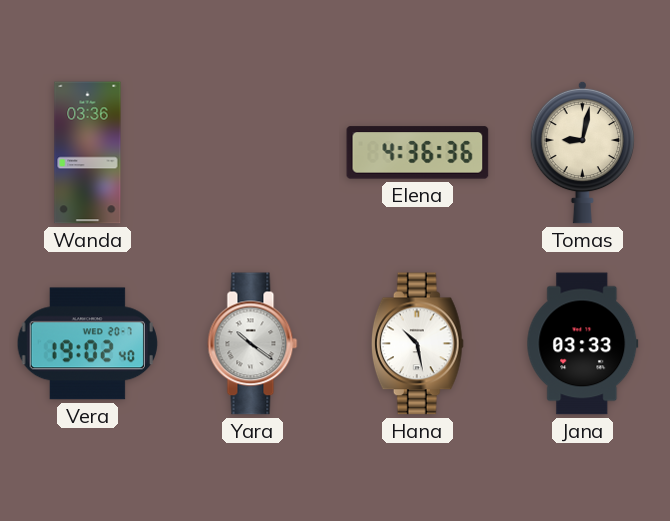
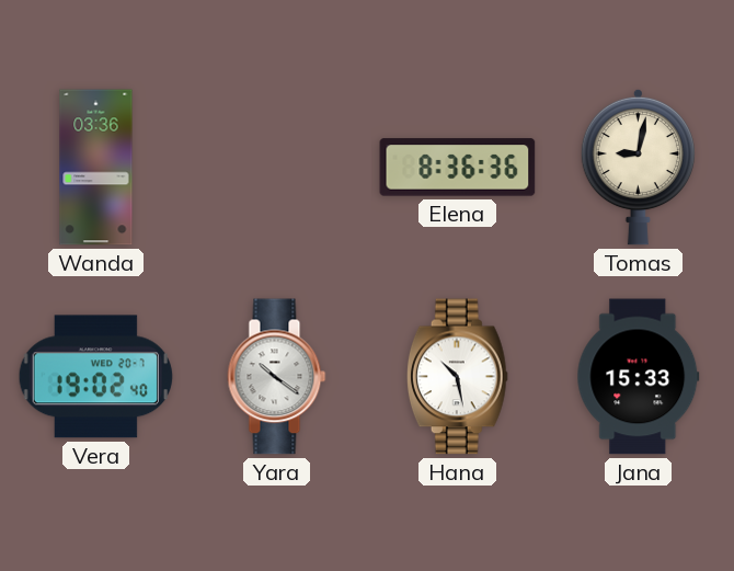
Elena: 4:36 -> 8:36 (458, 168)
Jana: 03:33 -> 15:33 (639, 377)
